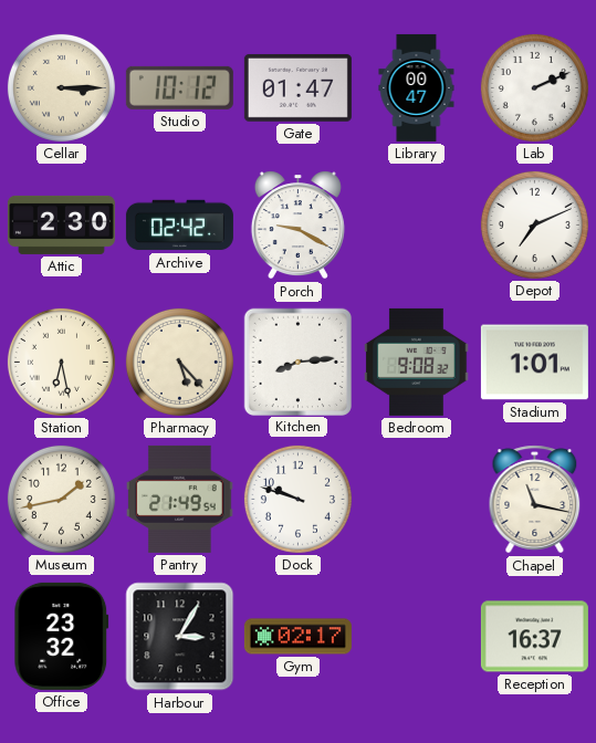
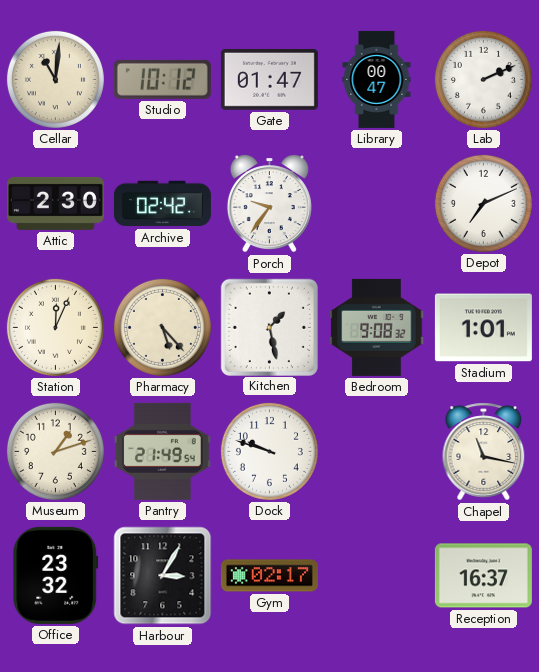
Cellar: 3:15 -> 11:01 (55, 79)
Porch: 9:20 -> 9:36 (269, 204)
Station: 6:28 -> 12:04 (55, 327)
Kitchen: 8:14 -> 1:28 (269, 327)
Museum: 1:43 -> 1:12 (55, 451)
